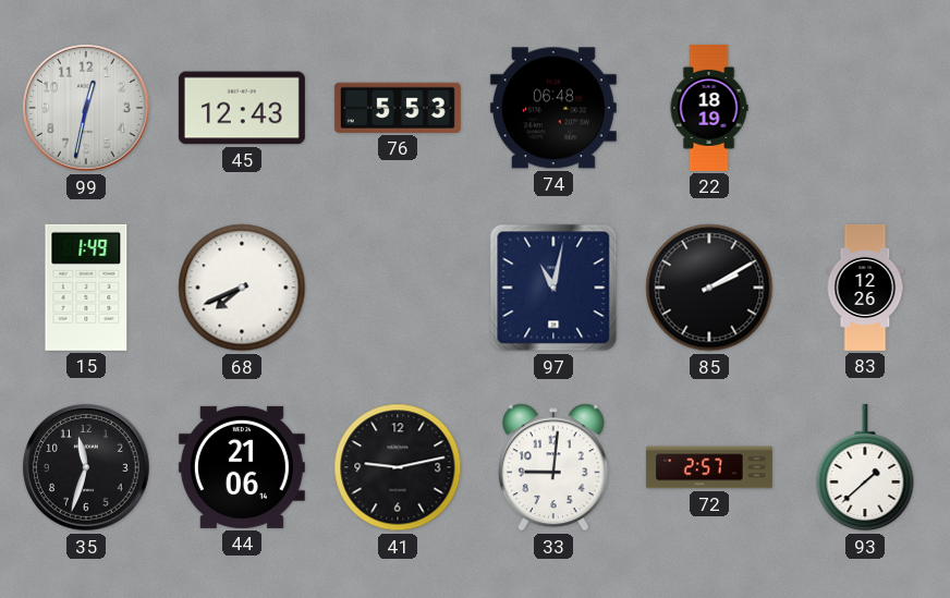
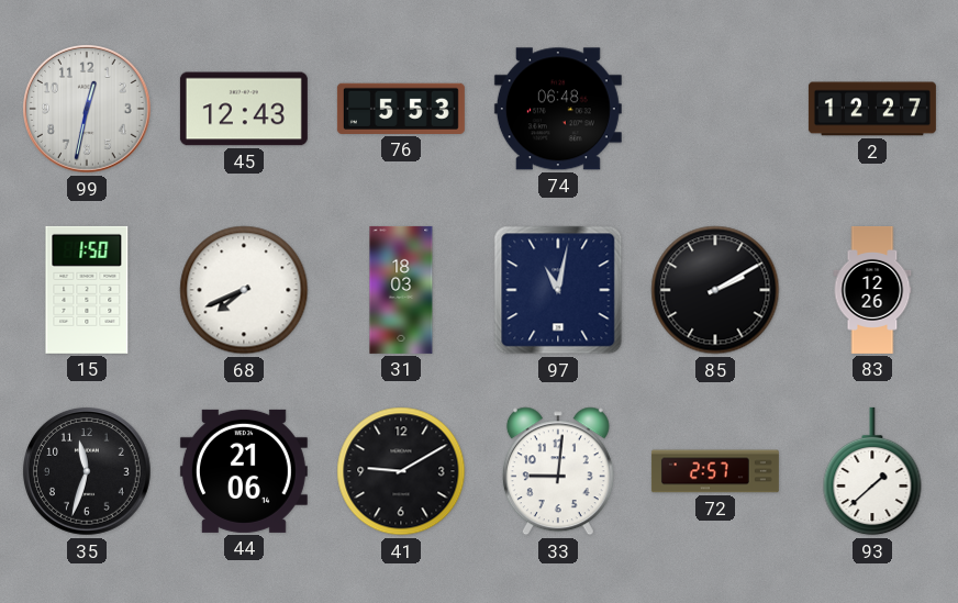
22: 18:19 -> none (709, 108)
2: none -> 12:27 (872, 109)
15: 1:49 -> 1:50 (87, 290)
31: none -> 18:03 (401, 290)
41: 9:13 -> 9:10 (401, 471)
